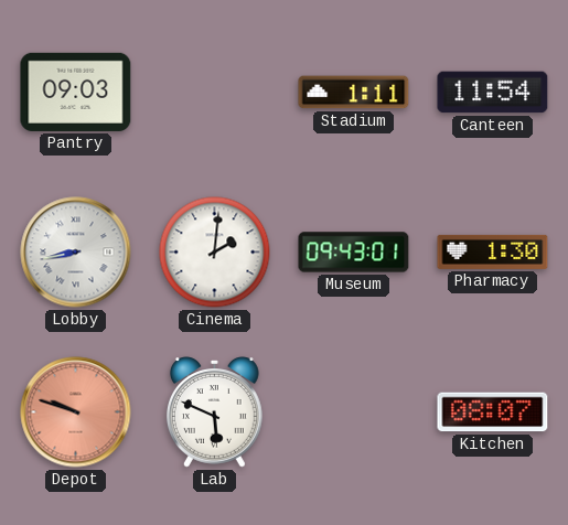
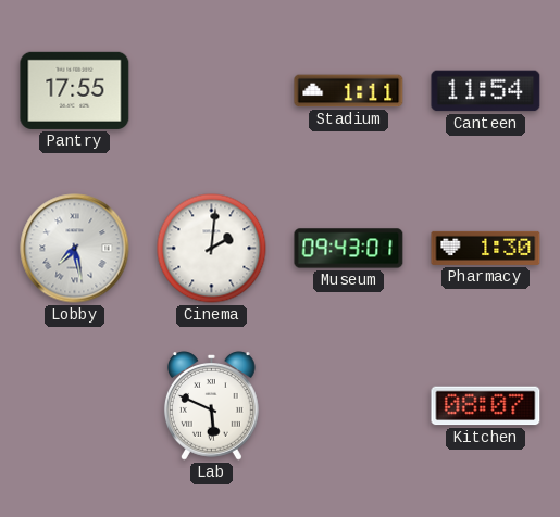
Pantry: 09:03 -> 17:55 (75, 90)
Lobby: 8:43 -> 7:28 (75, 249)
Depot: 9:48 -> none (76, 413)
